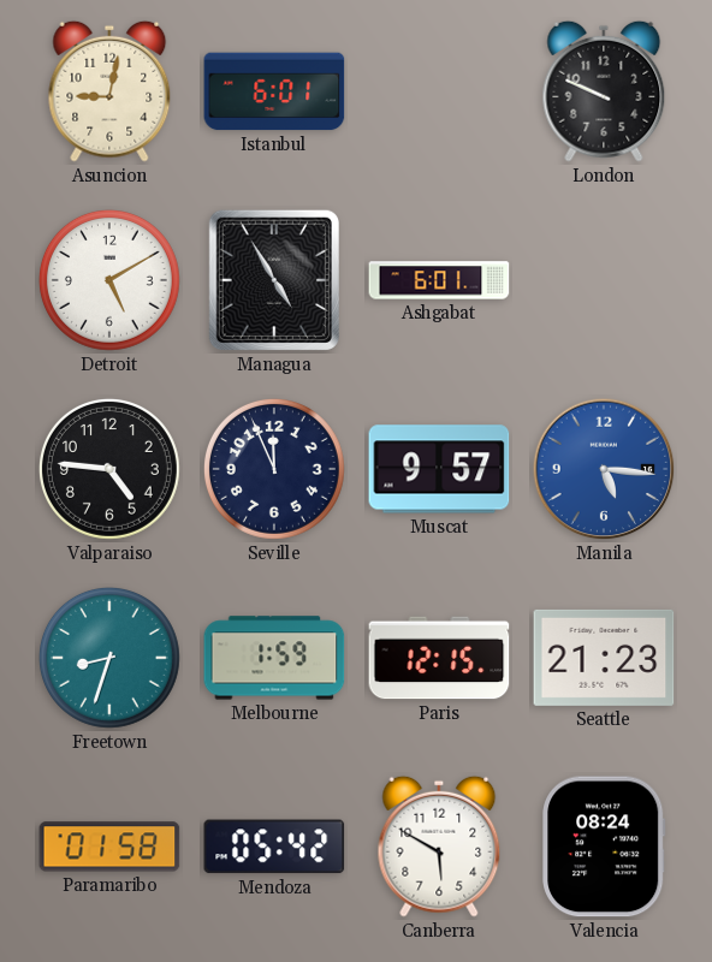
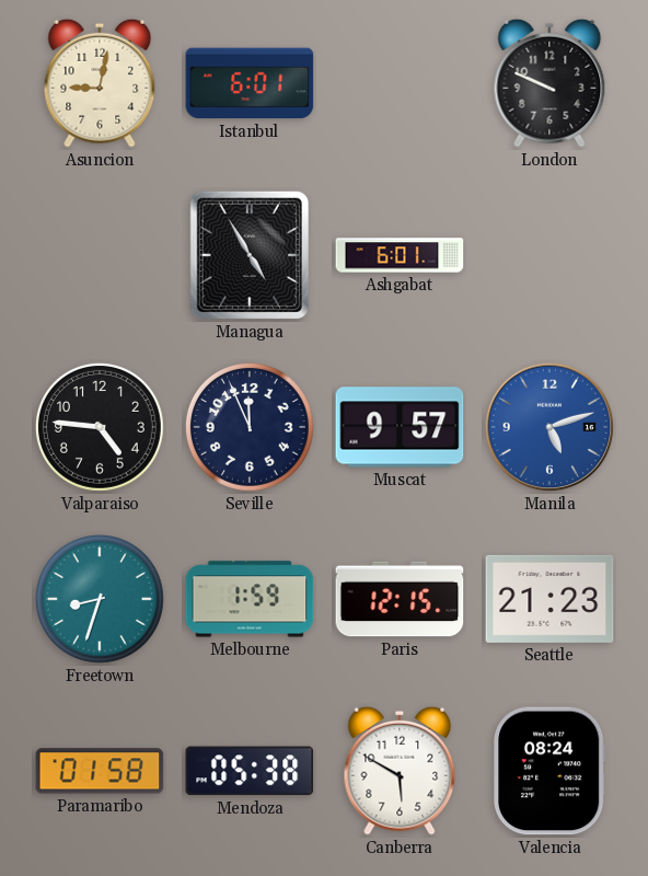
Detroit: 5:10 -> none (109, 280)
Manila: 5:16 -> 5:12 (549, 427)
Mendoza: 05:42 -> 05:38 (250, 771)
